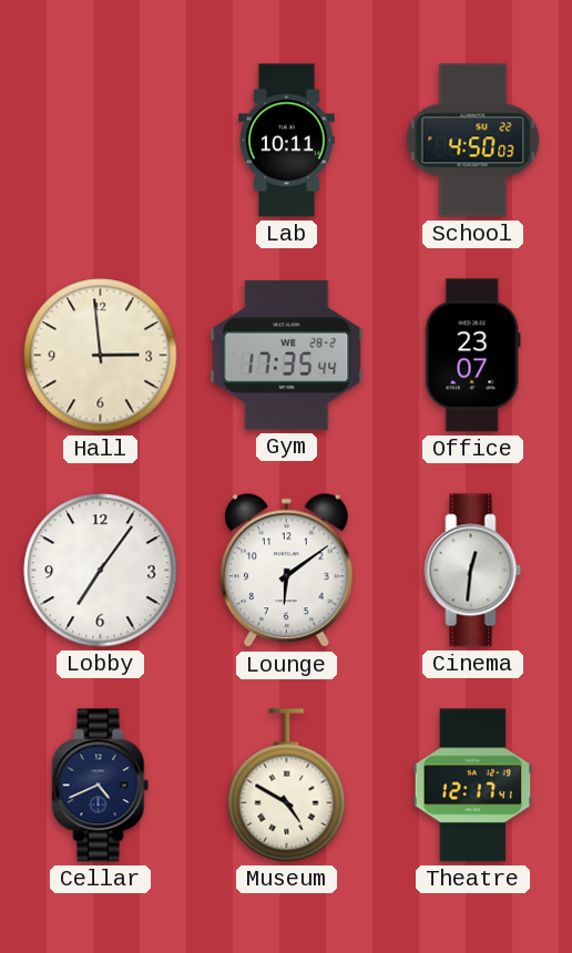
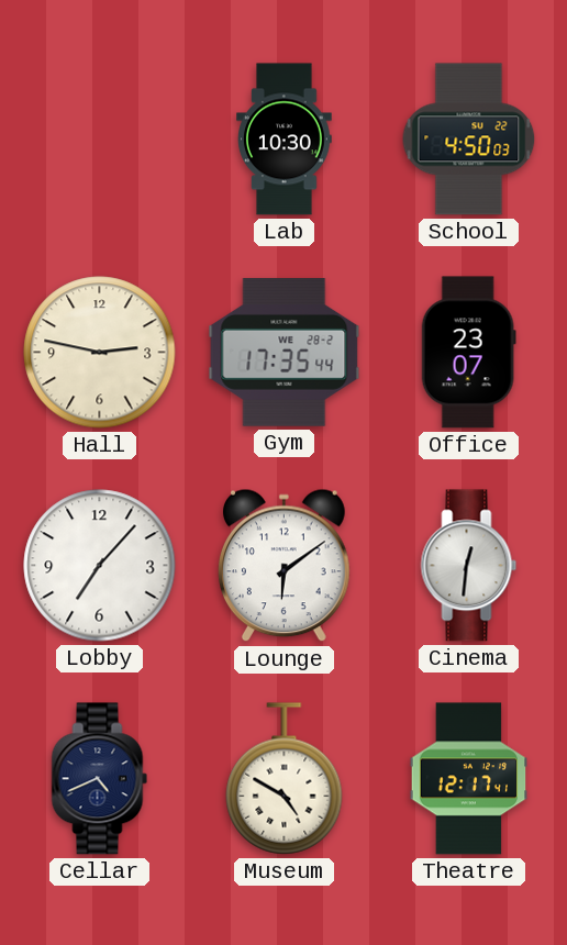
Lab: 10:11 -> 10:30 (285, 140)
Hall: 2:59 -> 2:47 (100, 353)
Lobby: 7:06 -> 7:07 (100, 566)
